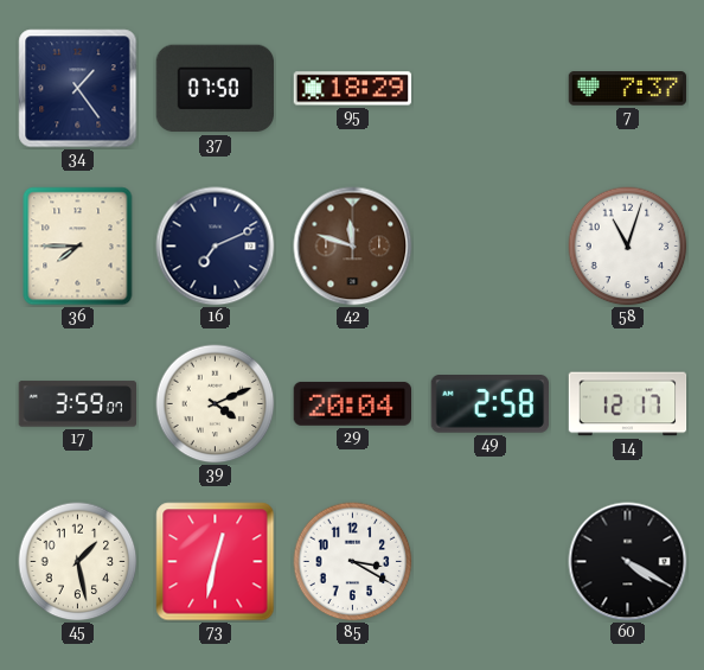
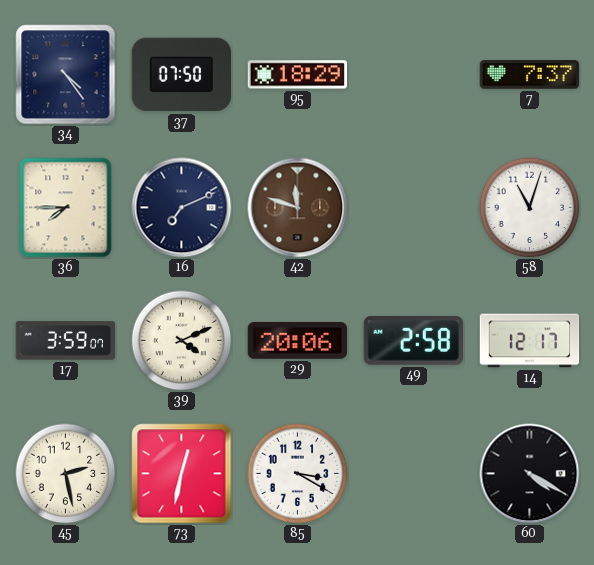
34: 1:24 -> 4:24 (66, 75)
29: 20:04 -> 20:06 (297, 340)
45: 1:28 -> 2:28 (66, 474)
